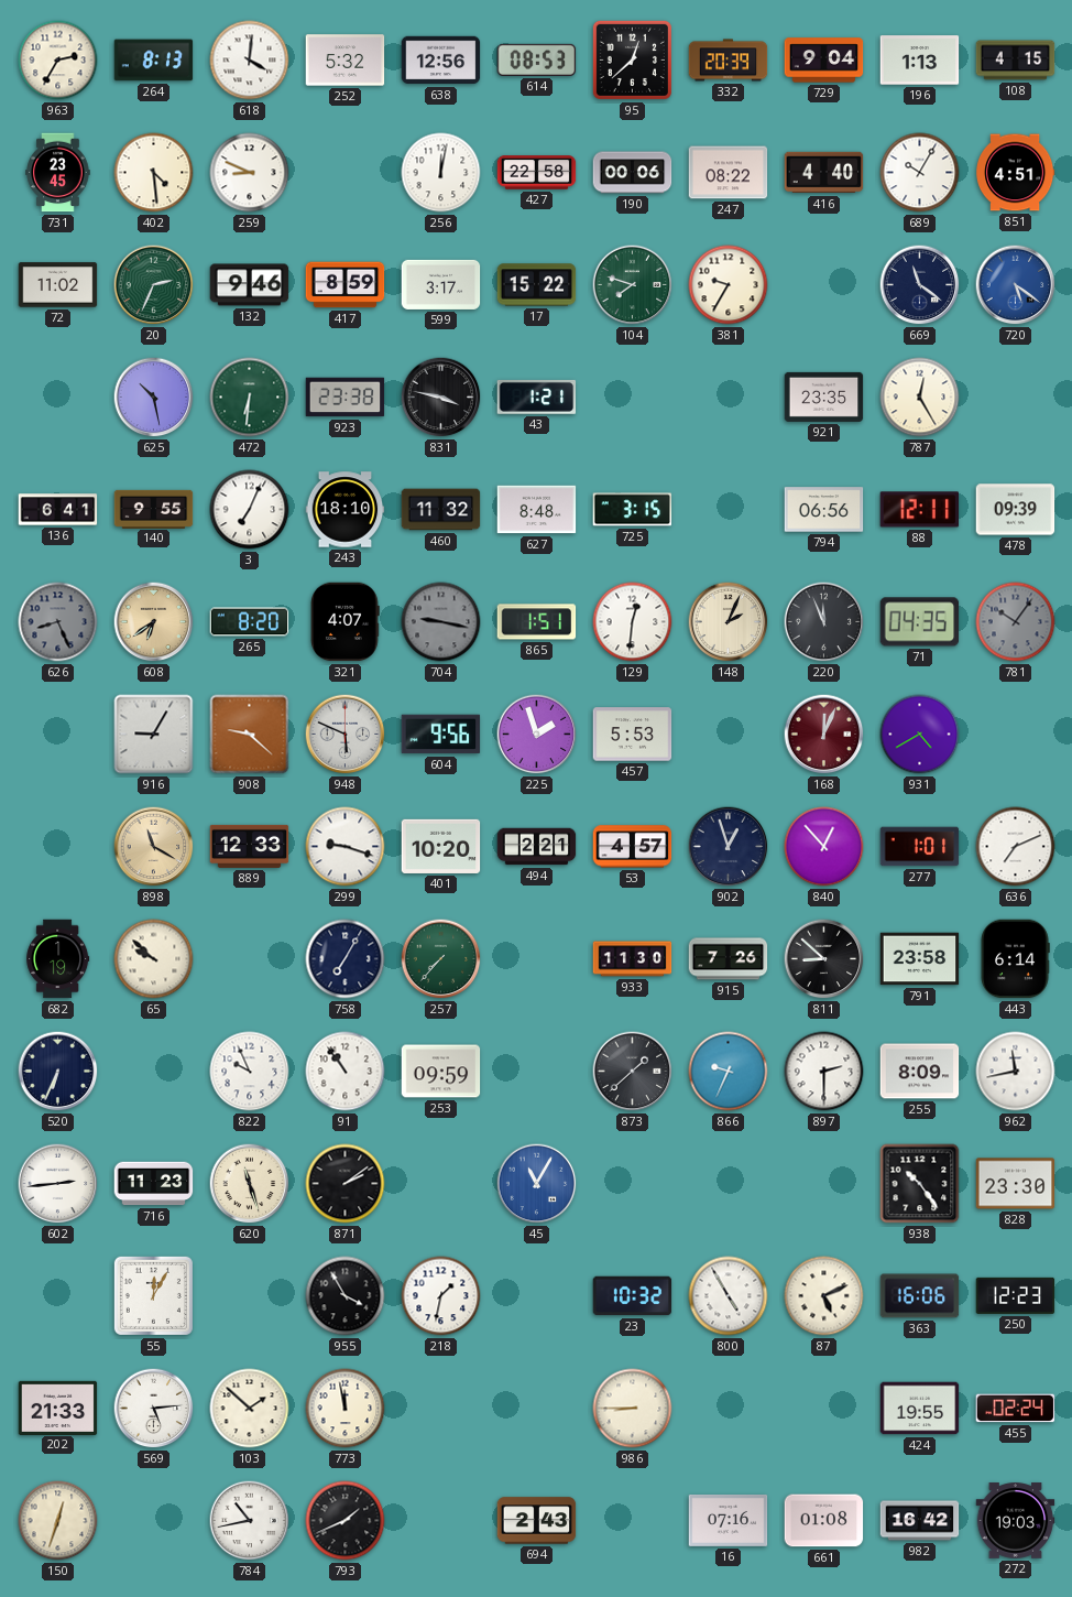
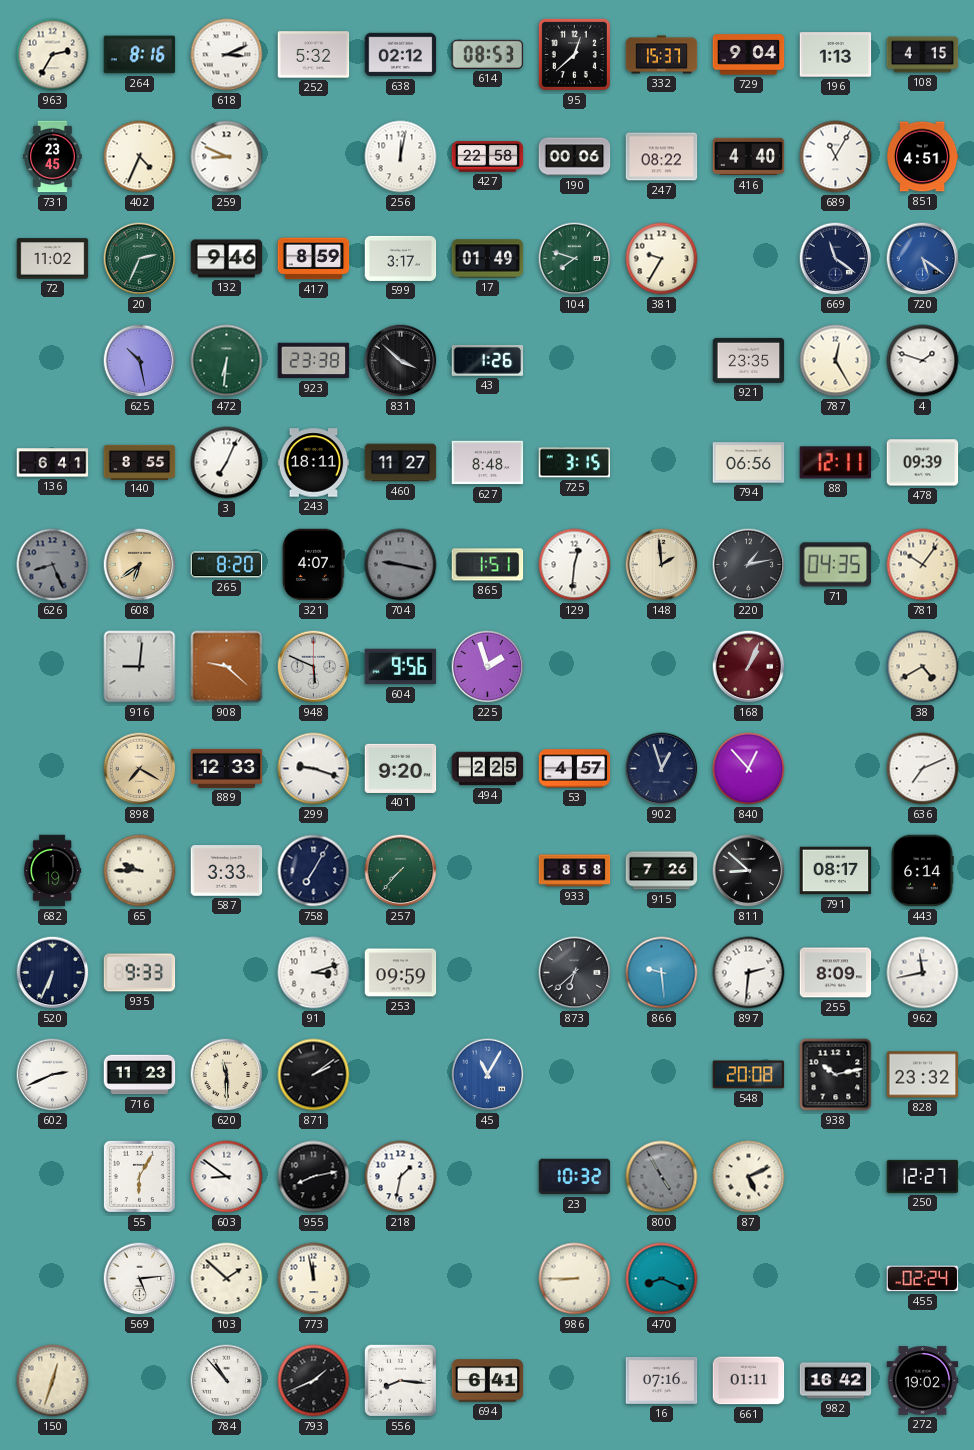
264: 8:13 -> 8:16 (140, 55)
618: 4:01 -> 3:11 (227, 55)
638: 12:56 -> 02:12 (401, 55)
332: 20:39 -> 15:37 (662, 55)
402: 4:29 -> 4:34 (140, 157)
689: 10:05 -> 11:05 (836, 157)
17: 15:22 -> 01:49 (488, 259)
831: 3:47 -> 3:52 (401, 361)
43: 1:21 -> 1:26 (488, 360)
4: none -> 1:48 (923, 361)
140: 9:55 -> 8:55 (140, 462)
243: 18:10 -> 18:11 (314, 463)
460: 11:32 -> 11:27 (401, 463)
148: 2:04 -> 1:59 (662, 565)
220: 11:56 -> 1:13 (749, 565)
781 dial: grey -> cream (923, 565)
916: 9:05 -> 9:01 (140, 667)
457: 5:53 -> none (633, 735)
168: 12:04 -> 1:04 (749, 667)
931: 4:40 -> none (920, 735)
38: none -> 4:40 (923, 667)
898: 11:20 -> 7:20 (140, 769)
401: 10:20 -> 9:20 (401, 768)
494: 2:21 -> 2:25 (488, 769)
277: 1:01 -> none (920, 847)
65: 9:52 -> 9:45 (140, 871)
587: none -> 3:33 (227, 871)
933: 11:30 -> 8:58 (575, 871)
791: 23:58 -> 08:17 (836, 871)
935: none -> 9:33 (140, 973)
822: 9:56 -> none (250, 1072)
91: 10:54 -> 3:12 (314, 973)
873: 1:38 -> 6:38 (575, 973)
866: 9:34 -> 9:29 (662, 973)
897: 2:30 -> 2:31 (749, 973)
602: 2:44 -> 2:41 (53, 1075)
620: 11:27 -> 11:30 (227, 1075)
548: none -> 20:08 (749, 1075)
938: 10:24 -> 10:13 (836, 1075)
828: 23:30 -> 23:32 (923, 1075)
55: 12:05 -> 6:05 (139, 1176)
603: none -> 8:51 (227, 1177)
955: 3:55 -> 8:13 (314, 1177)
800 dial: white -> grey (662, 1177)
363: 16:06 -> none (920, 1296)
250: 12:23 -> 12:27 (923, 1176)
202: 21:33 -> none (58, 1408)
470: none -> 8:19 (662, 1279)
424: 19:55 -> none (920, 1409)
784: 10:43 -> 10:53 (227, 1381)
556: none -> 8:16 (400, 1380)
694: 2:43 -> 6:41 (488, 1381)
661: 01:08 -> 01:11 (749, 1381)
272: 19:03 -> 19:02 (923, 1381)
